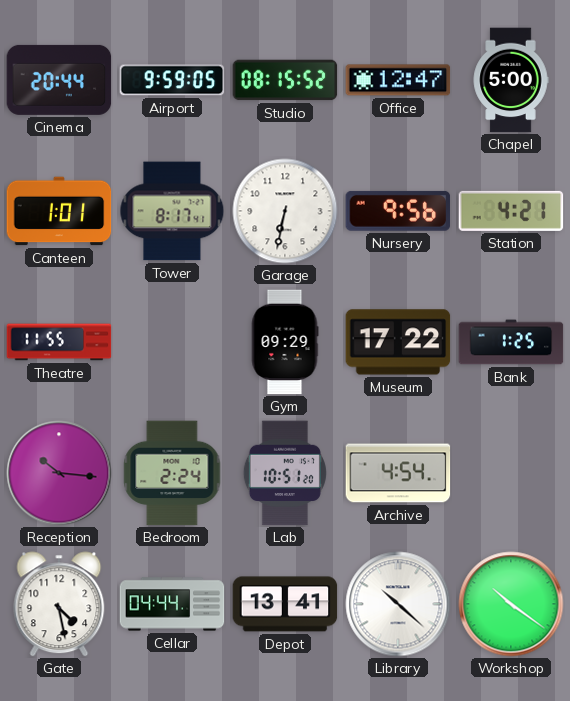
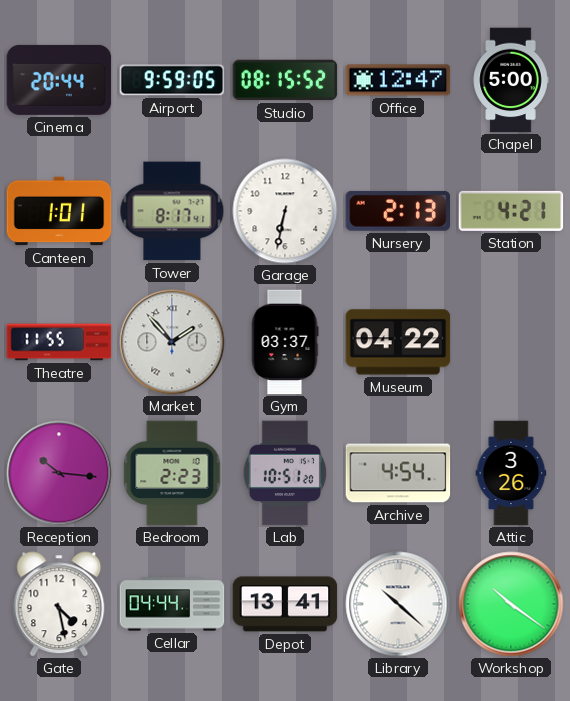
Nursery: 9:56 -> 2:13 (398, 211)
Market: none -> 1:53 (172, 342)
Gym: 09:29 -> 03:37 (285, 342)
Museum: 17:22 -> 04:22 (398, 342)
Bank: 1:25 -> none (511, 342)
Bedroom: 2:24 -> 2:23 (172, 473)
Attic: none -> 3:26 (511, 473)
